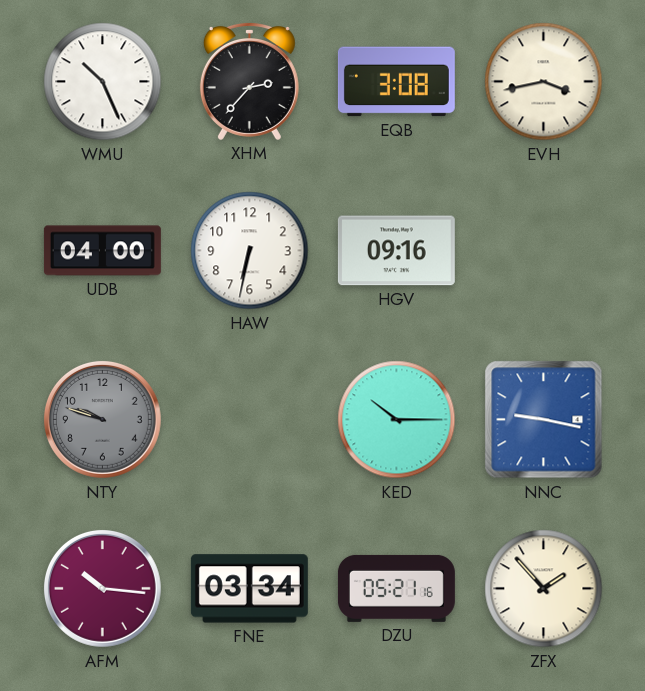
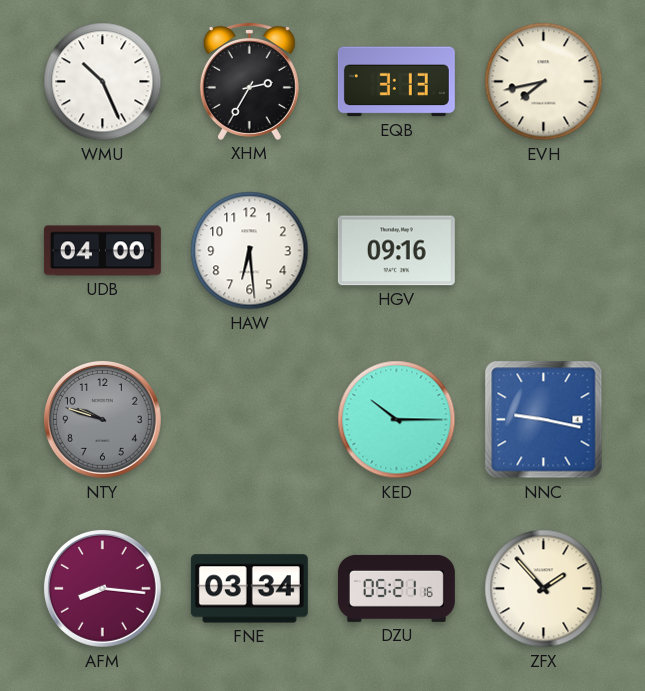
XHM: 2:37 -> 2:35 (249, 81)
EQB: 3:08 -> 3:13 (396, 82)
EVH: 3:43 -> 7:43 (544, 82)
HAW: 6:32 -> 6:29 (250, 251)
AFM: 10:16 -> 8:16 (102, 588)
